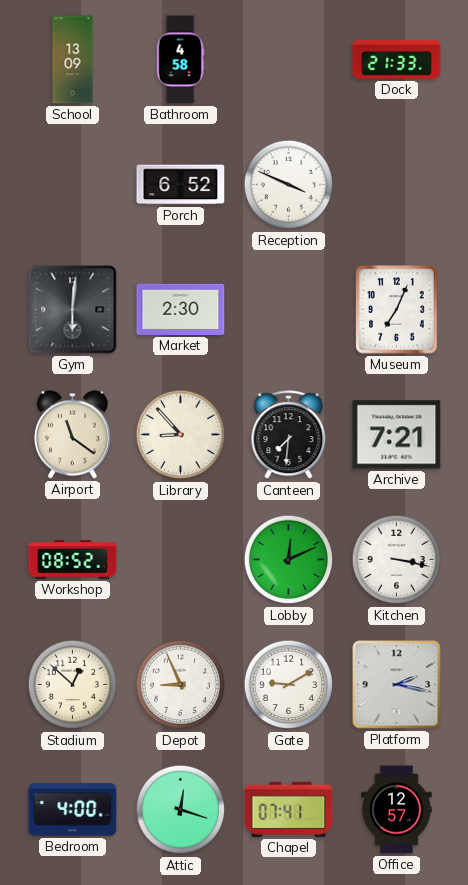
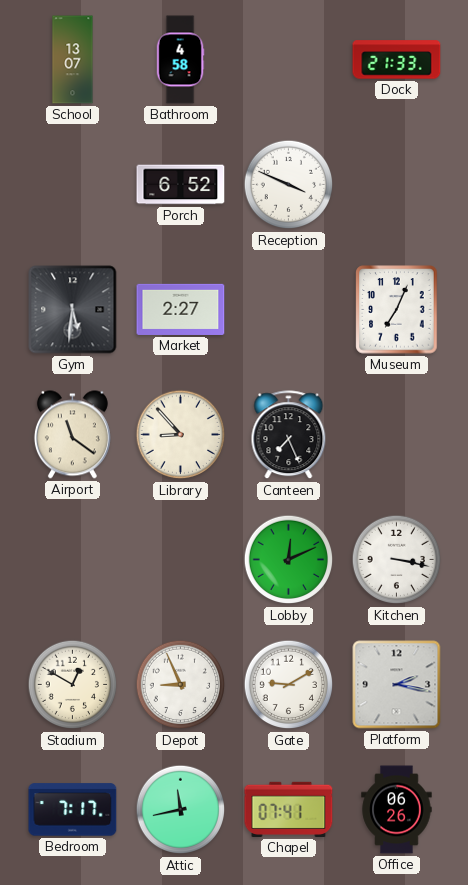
School: 13:09 -> 13:07 (73, 60)
Gym: 6:01 -> 5:31 (73, 310)
Market: 2:30 -> 2:27 (181, 309)
Canteen: 7:31 -> 7:26 (289, 435)
Archive: 7:21 -> none (397, 435)
Workshop: 08:52 -> none (73, 560)
Stadium: 12:52 -> 12:50 (73, 685)
Bedroom: 4:00 -> 7:17 (73, 810)
Attic: 12:18 -> 11:43 (181, 810)
Office: 12:57 -> 06:26 (397, 810)
